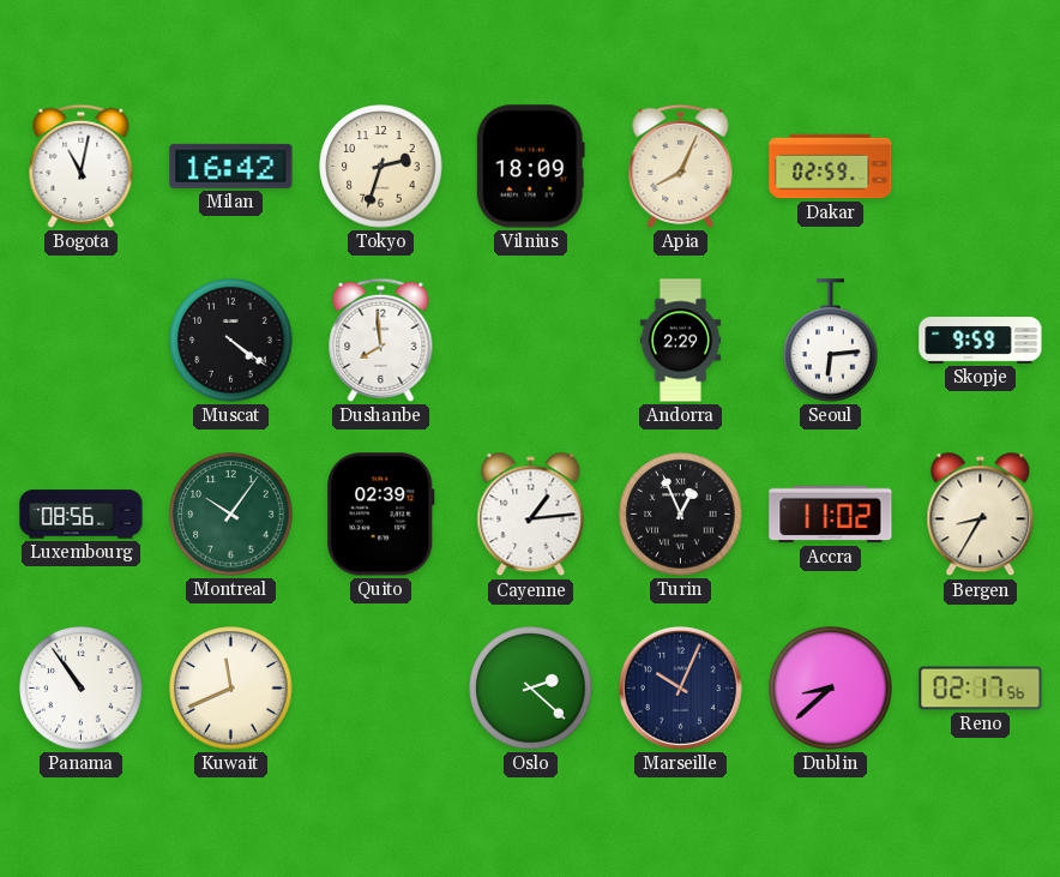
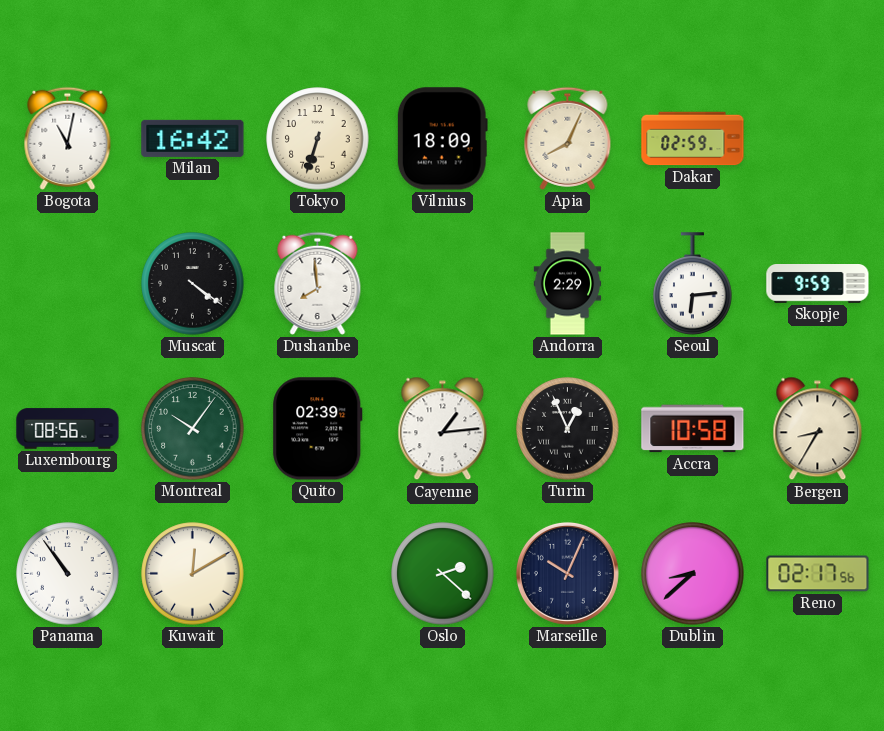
Tokyo: 2:33 -> 6:33 (318, 139)
Accra: 11:02 -> 10:58 (693, 429)
Kuwait: 11:41 -> 12:10 (193, 574)
